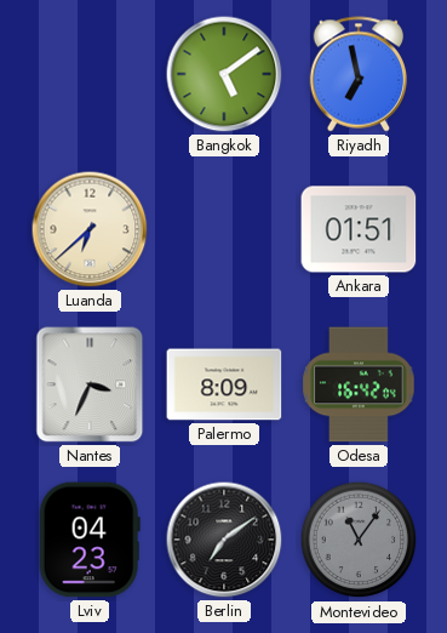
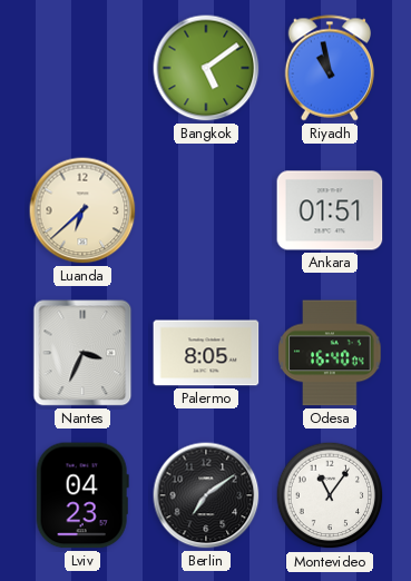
Riyadh: 6:58 -> 10:58 (330, 68)
Palermo: 8:09 -> 8:05 (206, 353)
Odesa: 16:42 -> 16:40 (330, 353)
Montevideo dial: grey -> white (330, 495)
